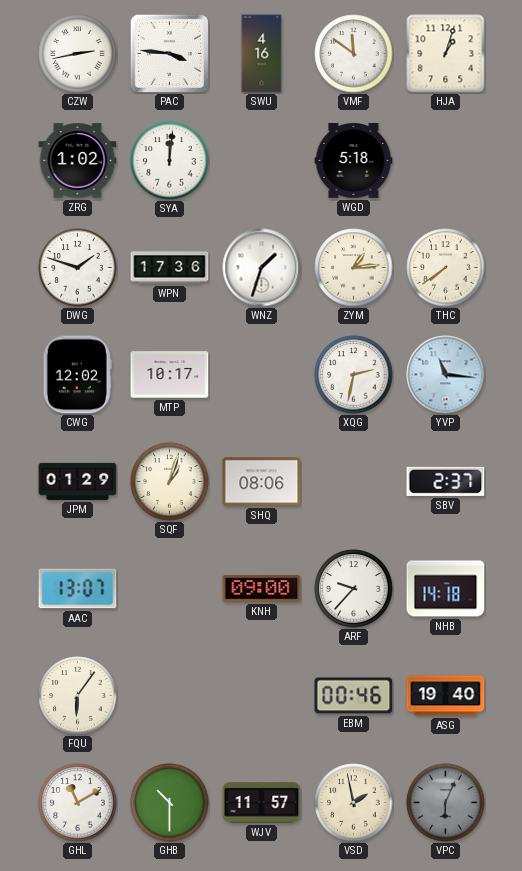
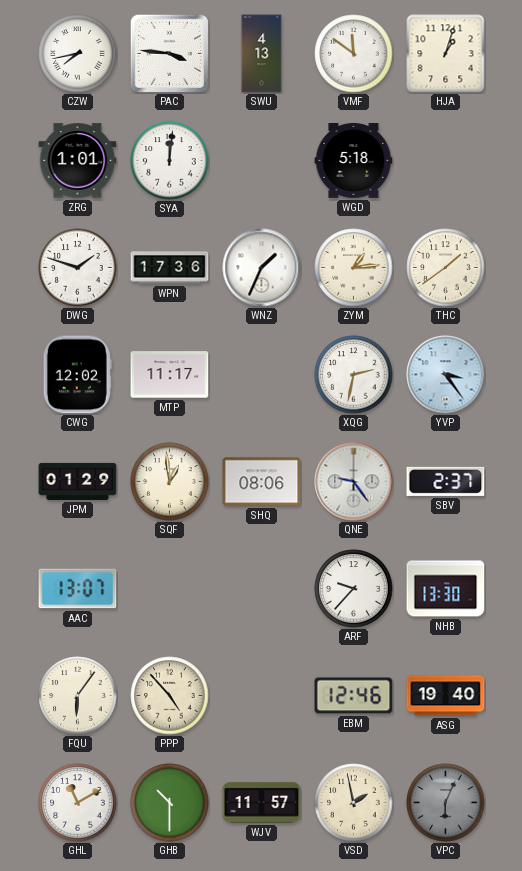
CZW: 2:43 -> 7:43 (78, 54)
SWU: 4:16 -> 4:13 (262, 54)
ZRG: 1:02 -> 1:01 (78, 161)
WNZ: 1:33 -> 1:34 (262, 268)
THC: 7:39 -> 1:39 (446, 268)
MTP: 10:17 -> 11:17 (170, 375)
YVP: 11:16 -> 3:24 (446, 375)
SQF: 1:03 -> 12:59 (170, 482)
QNE: none -> 9:24 (354, 482)
KNH: 09:00 -> none (262, 589)
NHB: 14:18 -> 13:30 (446, 589)
PPP: none -> 4:53 (170, 696)
EBM: 00:46 -> 12:46 (354, 696)
